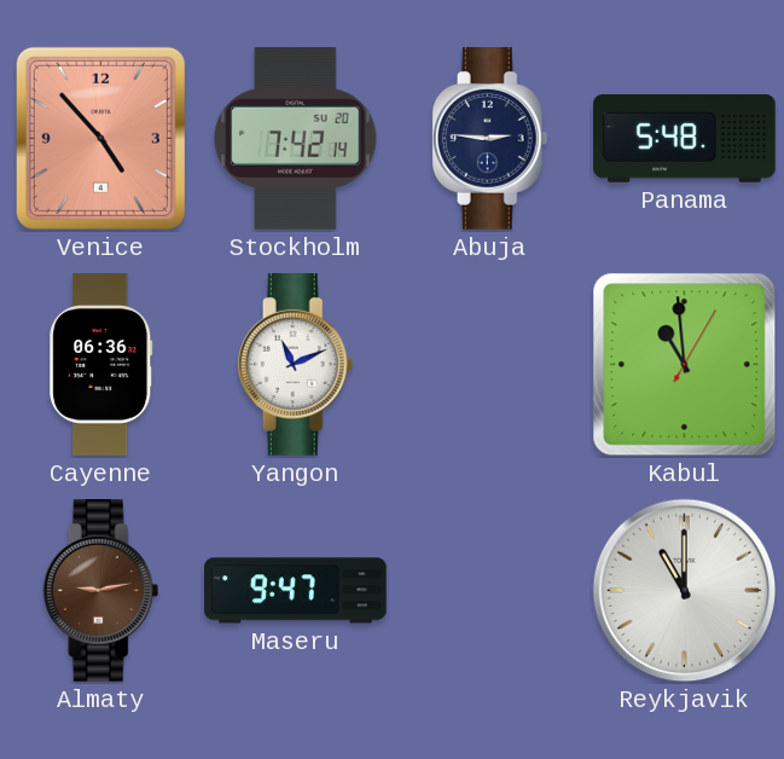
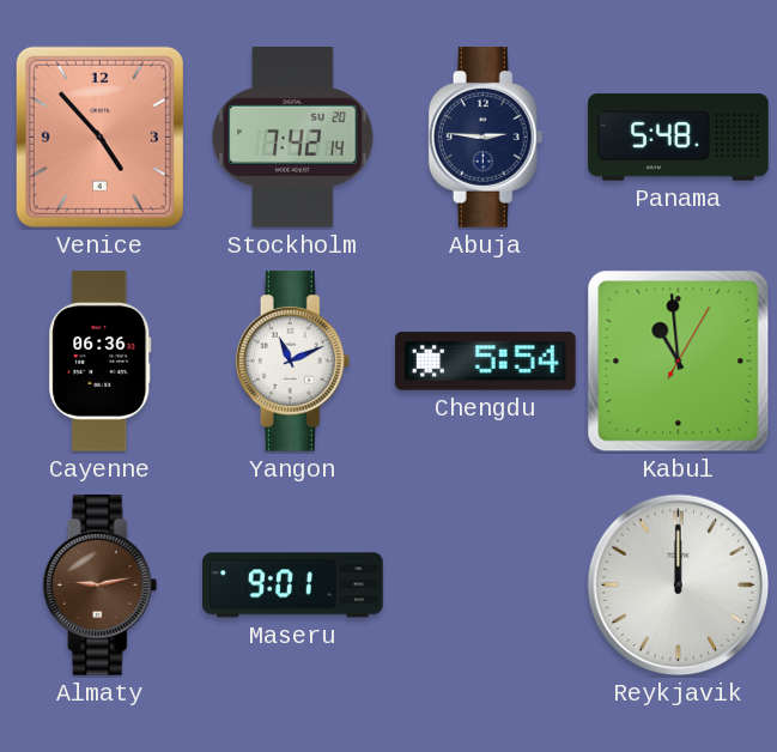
Chengdu: none -> 5:54 (486, 362)
Maseru: 9:47 -> 9:01 (293, 586)
Reykjavik: 11:00 -> 12:00 (679, 586)
